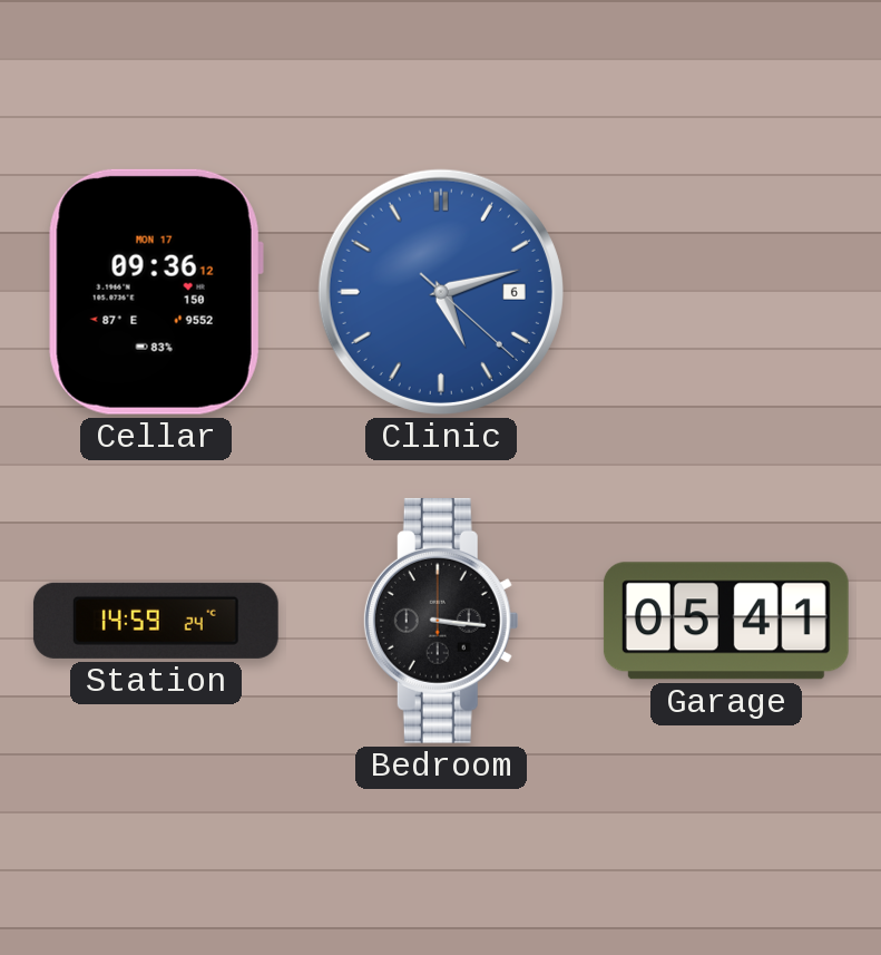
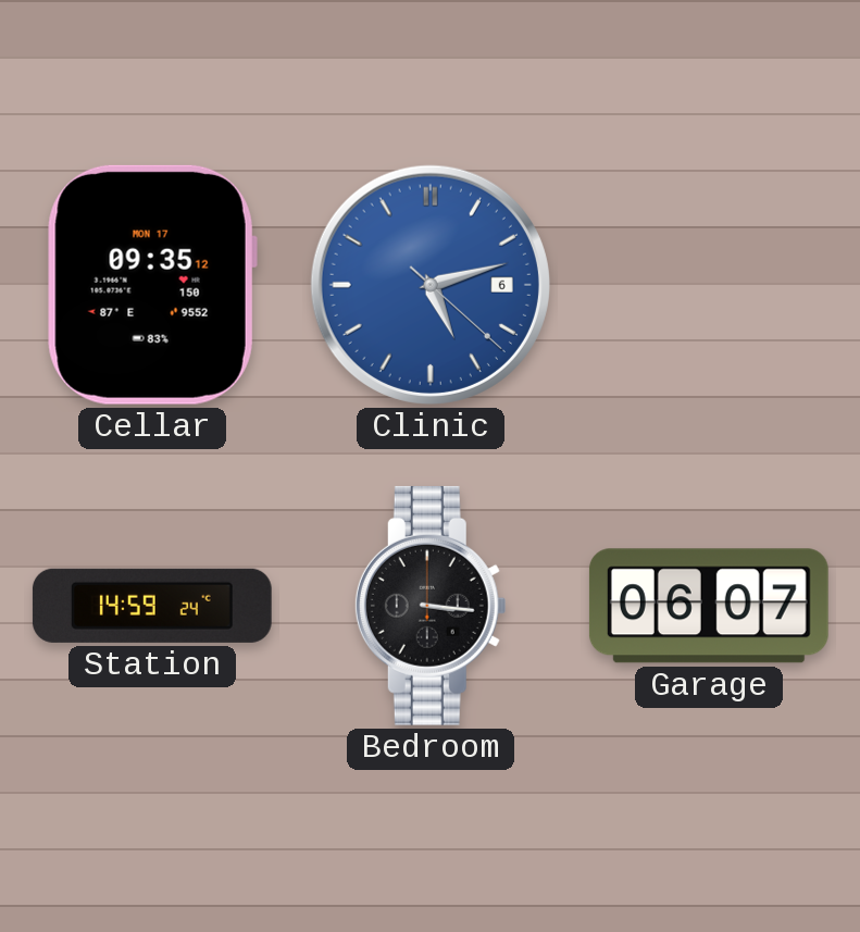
Cellar: 09:36 -> 09:35 (152, 285)
Garage: 05:41 -> 06:07 (709, 606)
